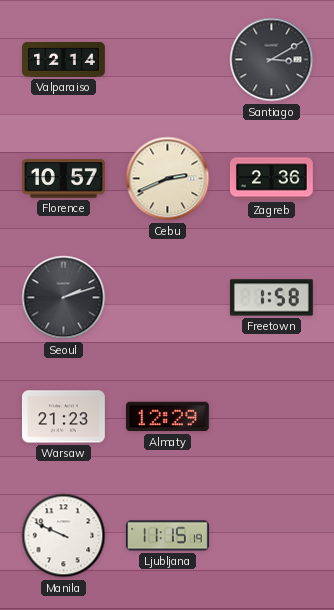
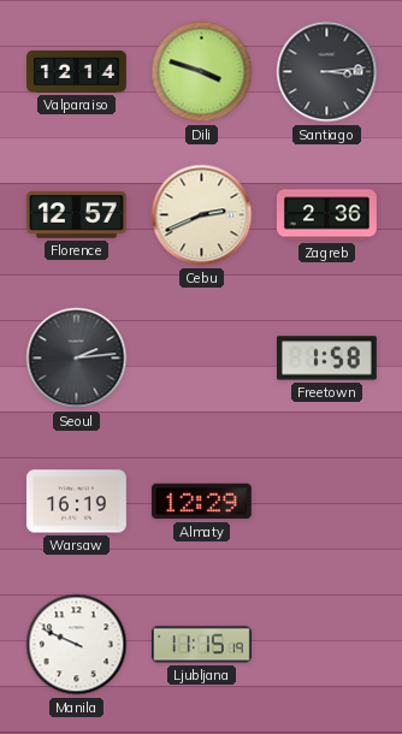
Dili: none -> 3:48 (202, 72)
Santiago: 3:10 -> 3:14 (327, 72)
Florence: 10:57 -> 12:57 (76, 215)
Seoul: 2:12 -> 2:14 (77, 359)
Warsaw: 21:23 -> 16:19 (77, 502)
